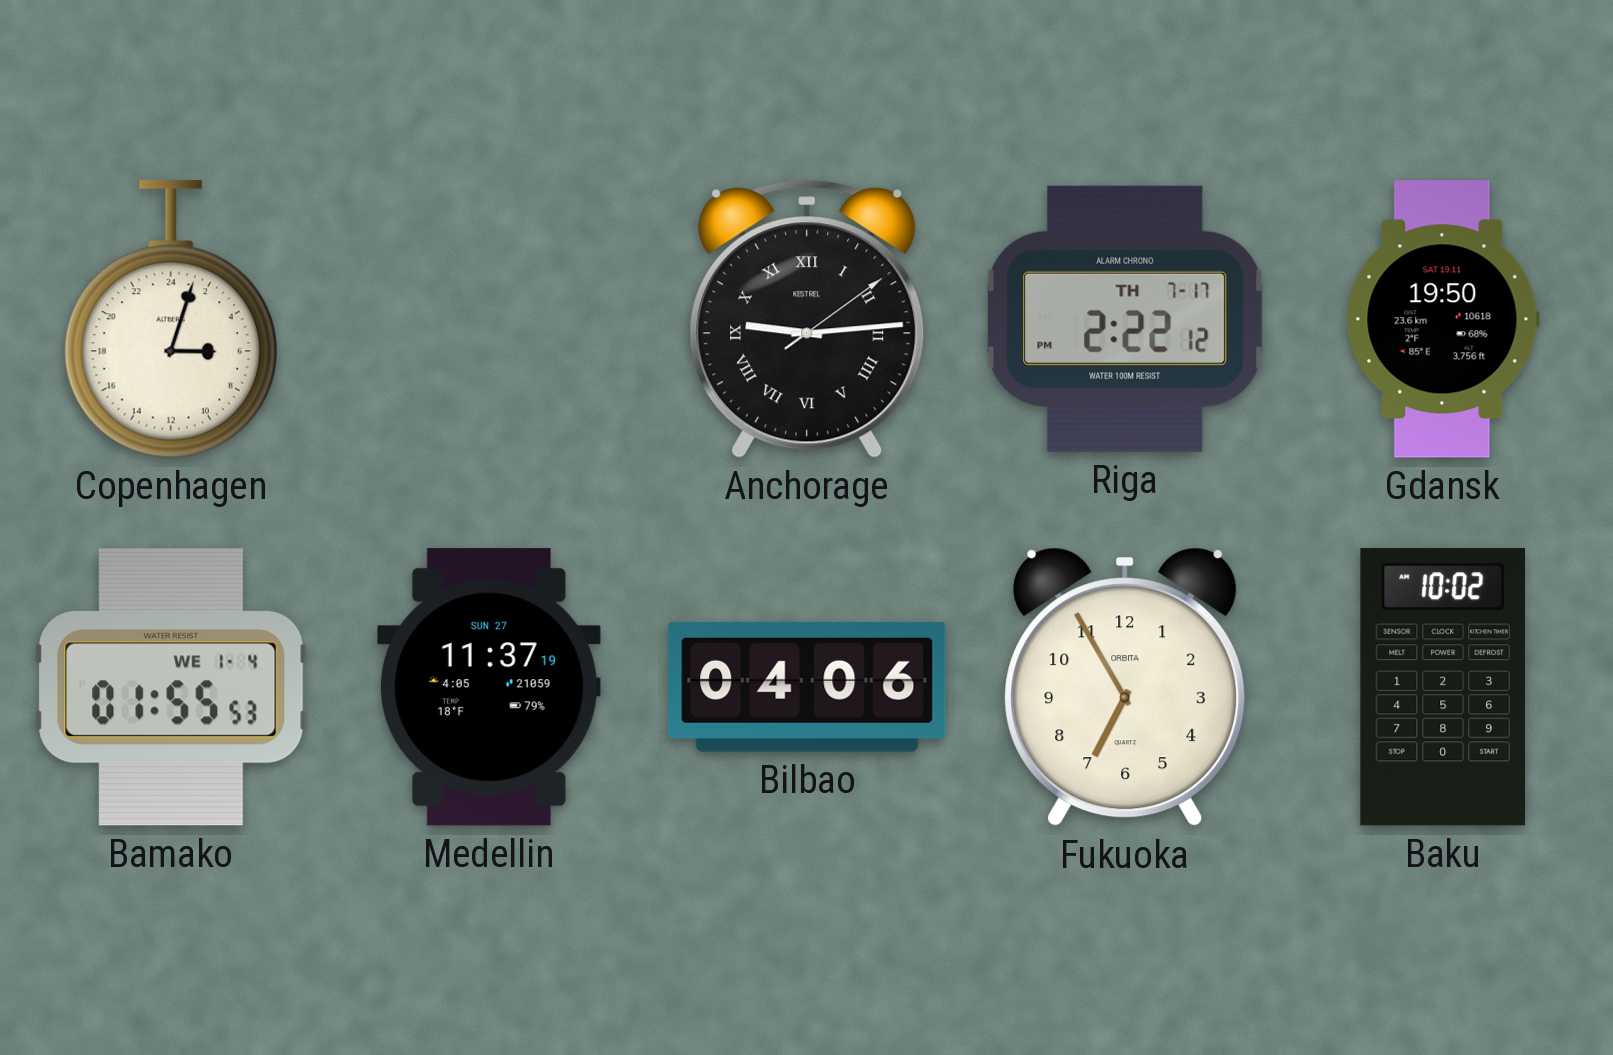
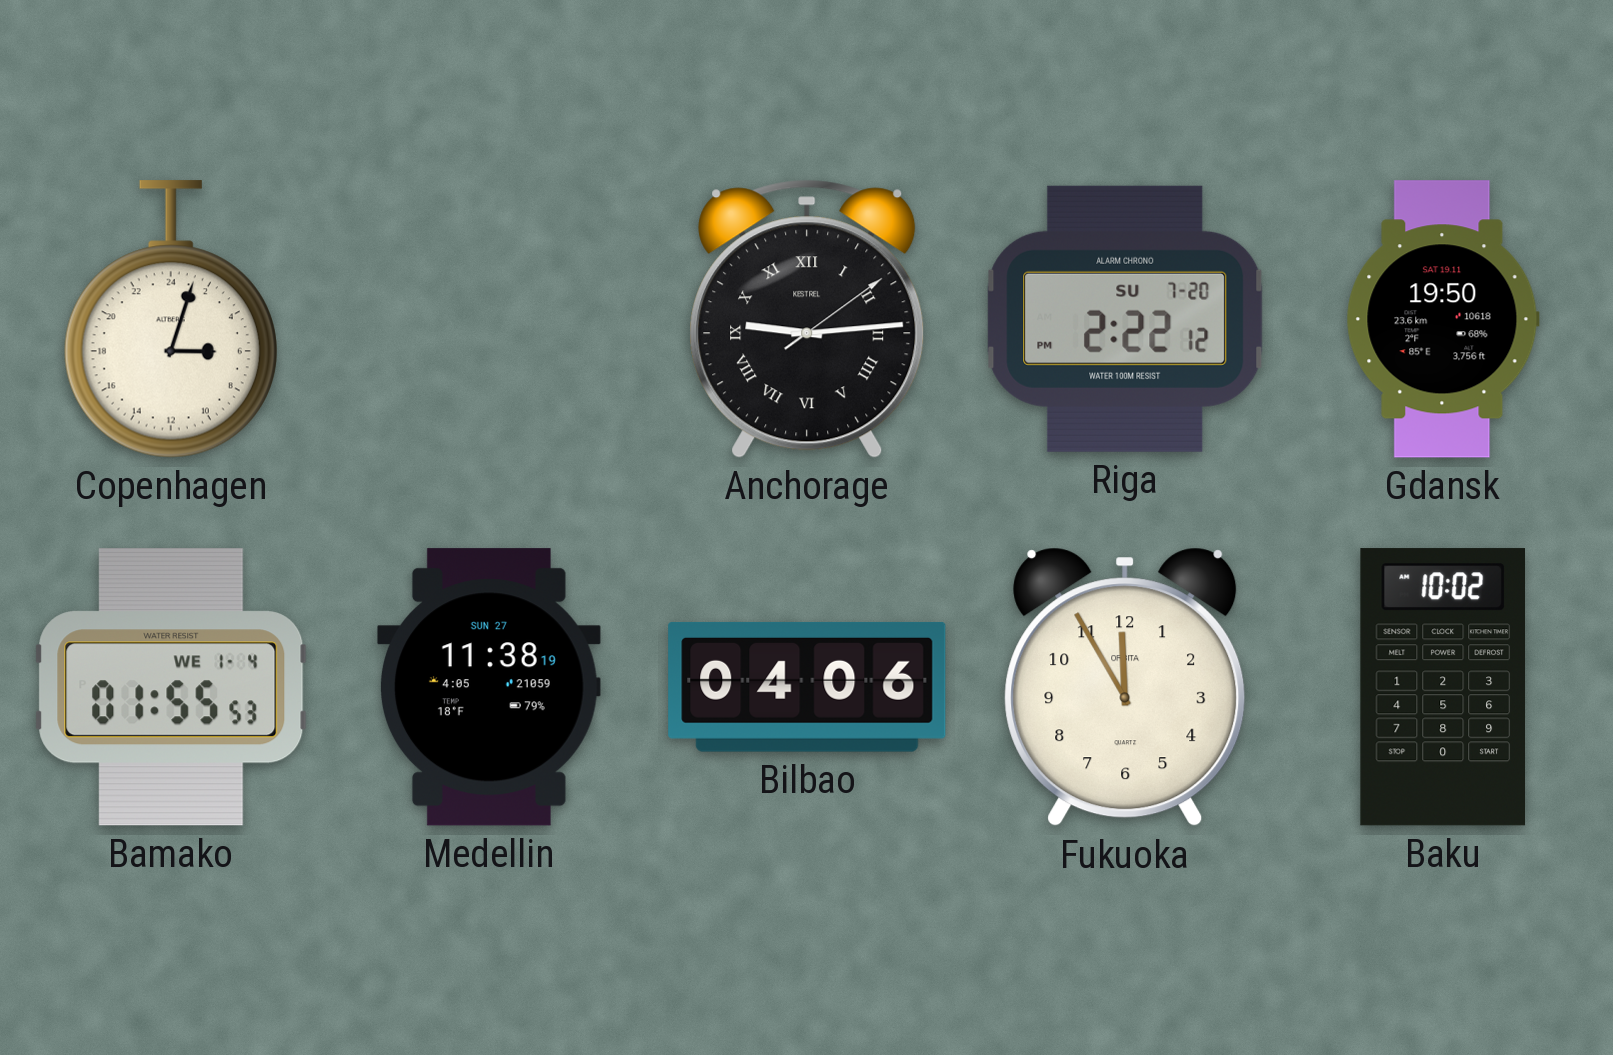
Riga date: TH 7-17 -> SU 7-20 (1125, 319)
Medellin: 11:37 -> 11:38 (489, 687)
Fukuoka: 6:55 -> 11:55 (1125, 687)
